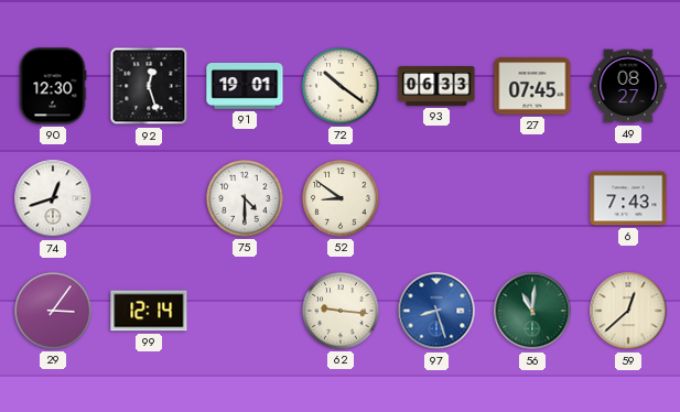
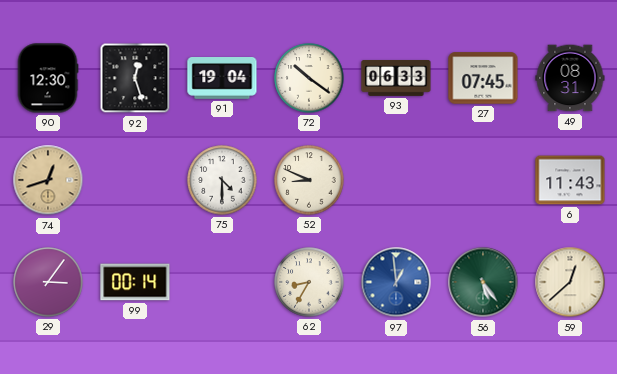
91: 19:01 -> 19:04 (222, 79)
49: 08:27 -> 08:31 (570, 78)
74 dial: white -> champagne (48, 180)
52: 8:51 -> 8:49 (309, 180)
6: 7:43 -> 11:43 (570, 180)
99: 12:14 -> 00:14 (135, 282)
62: 9:16 -> 8:35 (309, 282)
97: 8:27 -> 12:59 (396, 282)
56: 11:01 -> 5:24 (483, 282)
